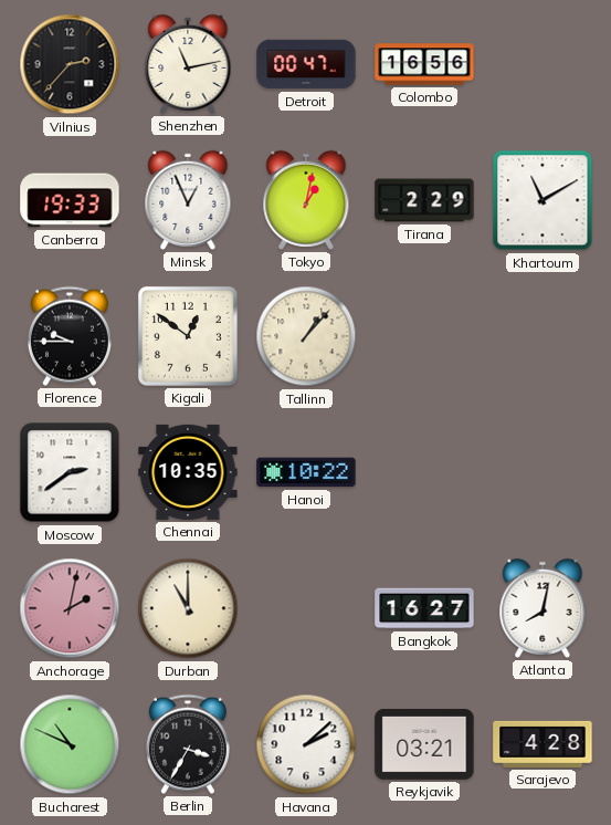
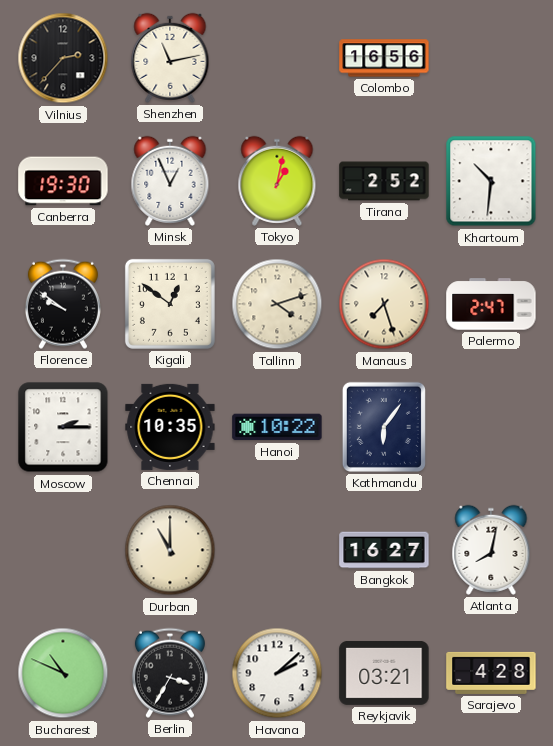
Detroit: 00:47 -> none (306, 64)
Canberra: 19:33 -> 19:30 (63, 181)
Tirana: 2:29 -> 2:52 (384, 181)
Khartoum: 11:10 -> 10:31 (491, 181)
Florence: 9:45 -> 9:51 (63, 304)
Tallinn: 1:07 -> 4:12 (277, 304)
Manaus: none -> 7:27 (384, 304)
Palermo: none -> 2:47 (491, 304)
Moscow: 2:39 -> 2:15 (63, 427)
Kathmandu: none -> 6:06 (384, 427)
Anchorage: 2:02 -> none (70, 608)
